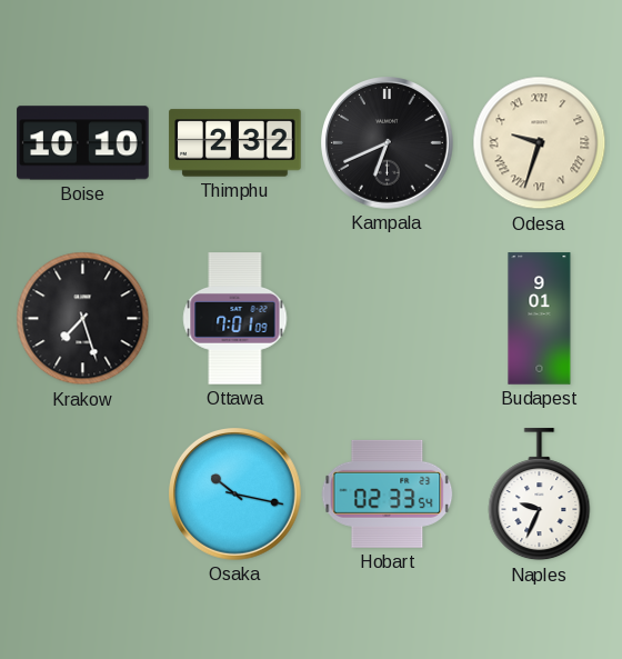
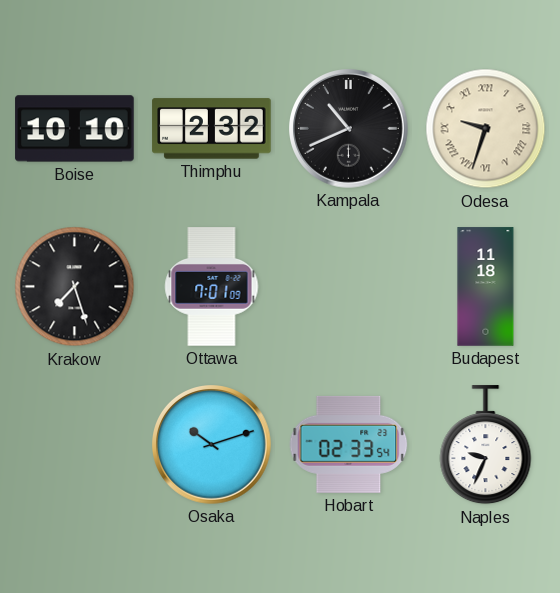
Kampala: 6:41 -> 10:41 (349, 129)
Budapest: 9:01 -> 11:18 (486, 287)
Osaka: 10:17 -> 10:12 (212, 445)
